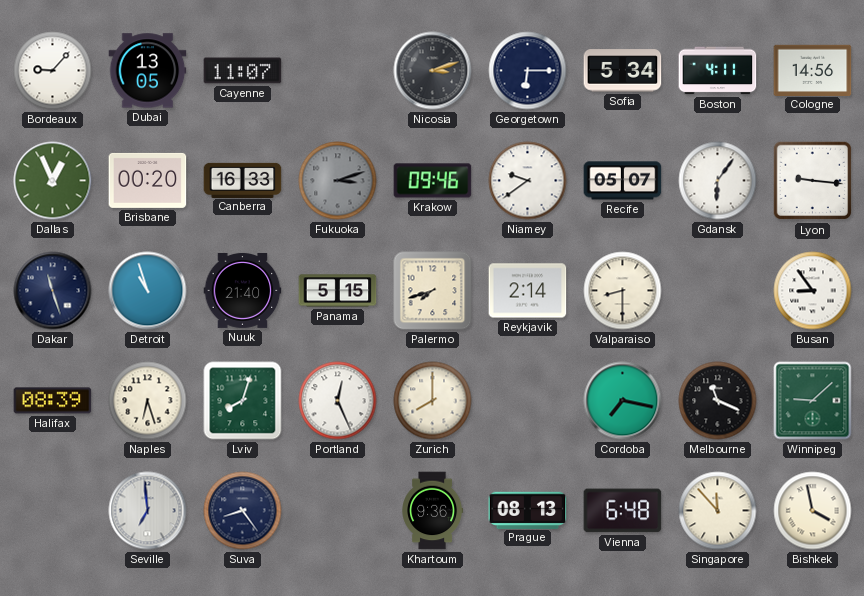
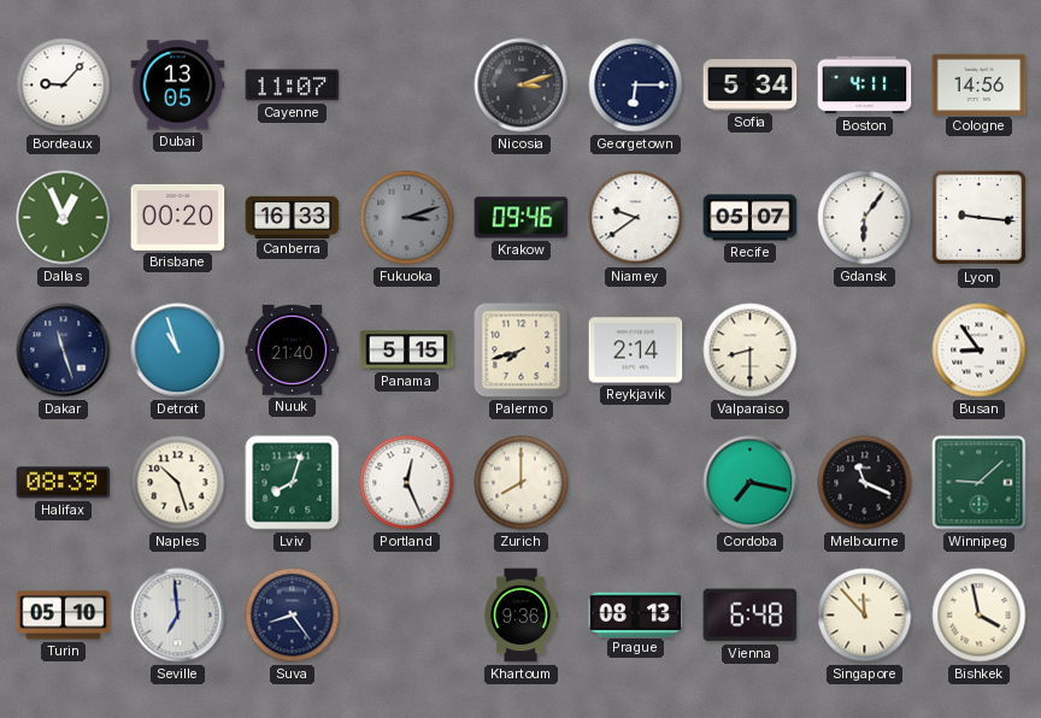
Naples: 6:27 -> 10:27 (178, 483)
Turin: none -> 05:10 (64, 616)
